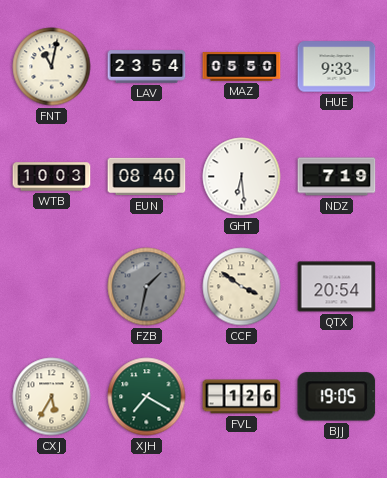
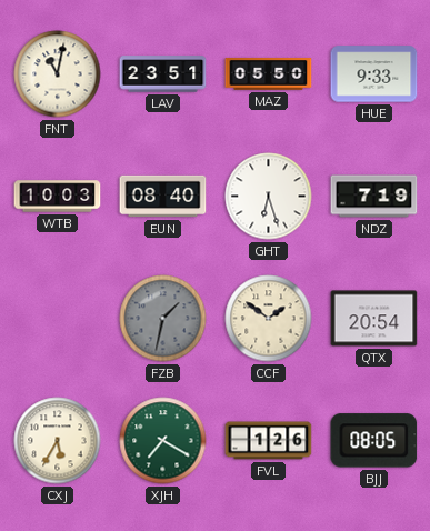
LAV: 23:54 -> 23:51 (163, 74)
GHT: 6:29 -> 6:27 (269, 197)
CCF: 3:51 -> 1:51 (269, 319)
BJJ: 19:05 -> 08:05 (374, 441)
